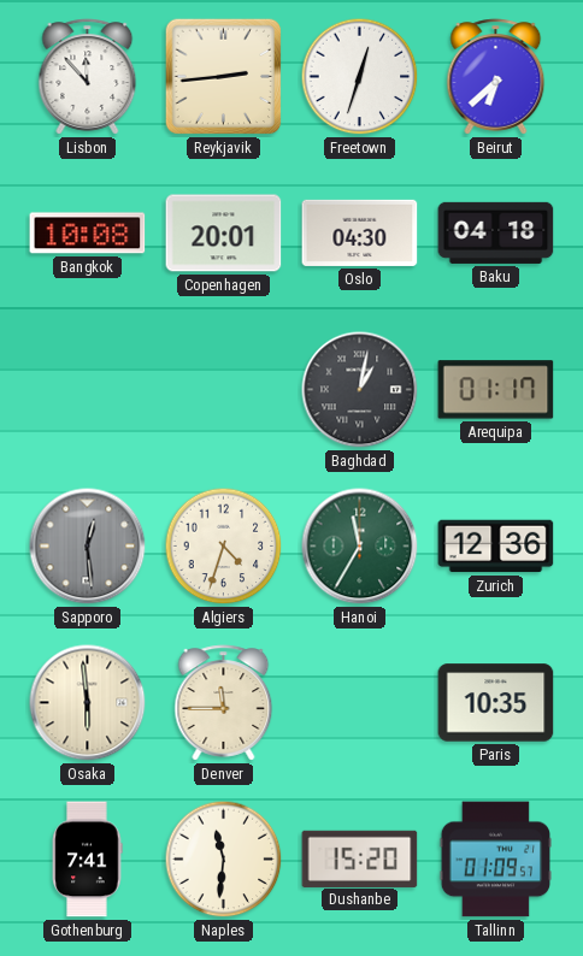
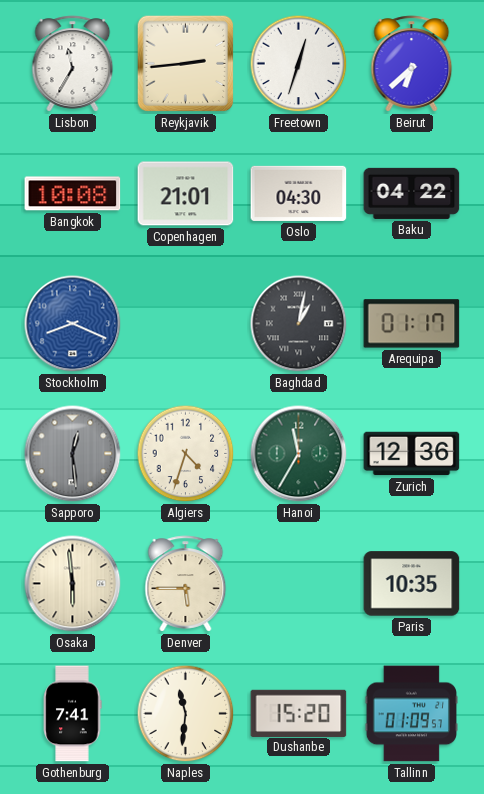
Lisbon: 11:53 -> 11:35 (73, 64)
Copenhagen: 20:01 -> 21:01 (186, 194)
Baku: 04:18 -> 04:22 (412, 193)
Stockholm: none -> 8:19 (73, 324)
Denver: 11:45 -> 5:45 (186, 584)
